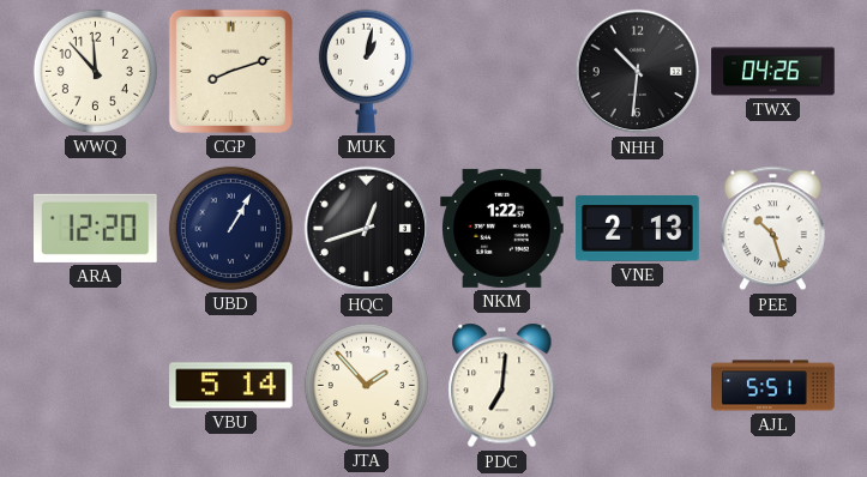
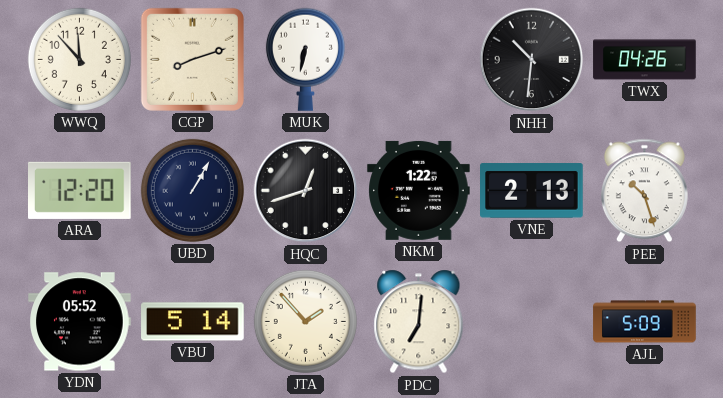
MUK: 1:02 -> 6:32 (305, 59)
YDN: none -> 05:52 (80, 322)
AJL: 5:51 -> 5:09 (645, 322)
